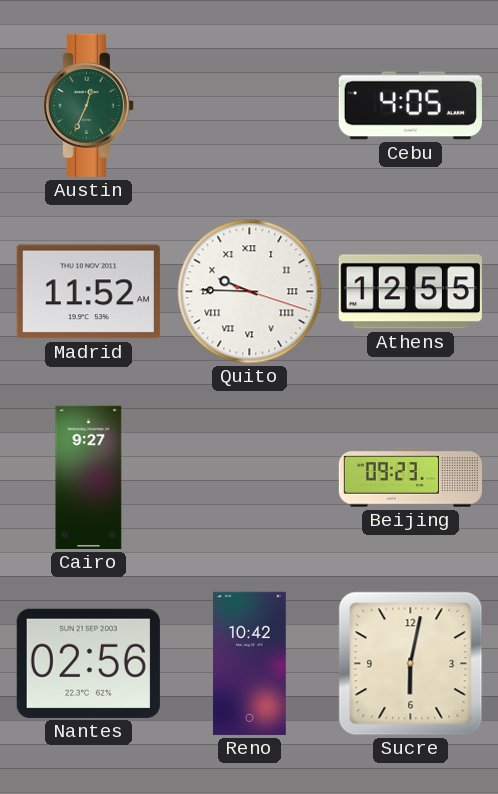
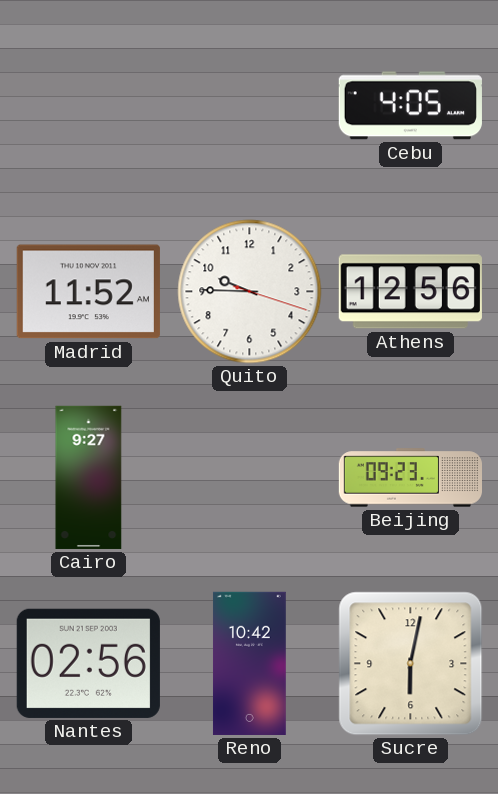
Austin: 12:34 -> none (88, 105)
Quito numerals: Roman -> Arabic (250, 292)
Athens: 12:55 -> 12:56 (410, 292)
